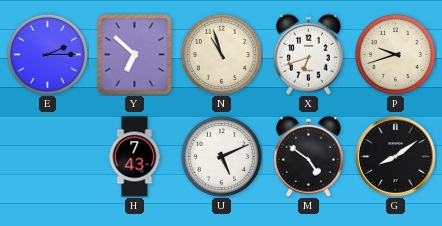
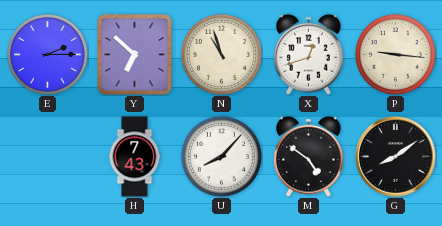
X: 6:42 -> 12:42 (309, 54)
P: 9:42 -> 9:16 (395, 54)
U: 5:11 -> 8:07 (221, 156)
